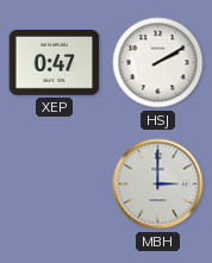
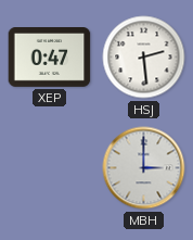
HSJ: 2:10 -> 2:29 (144, 58)
